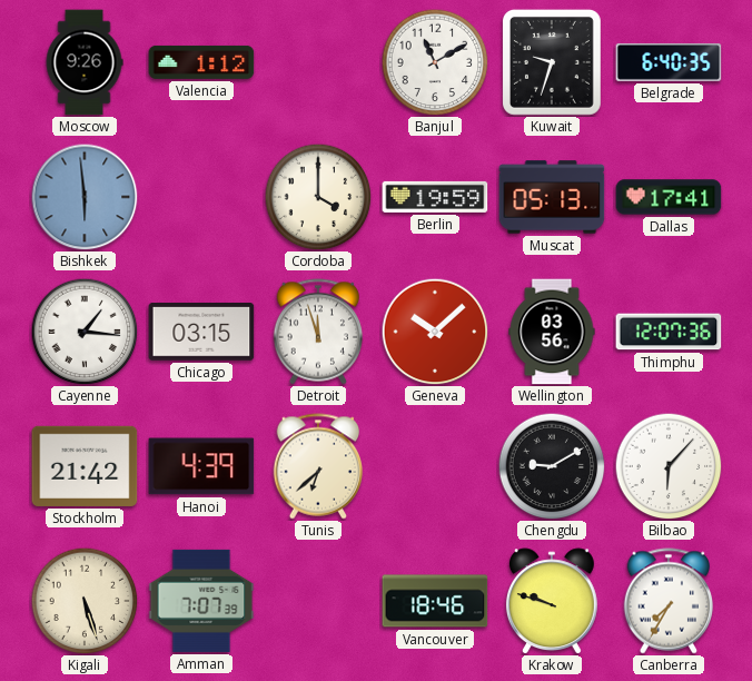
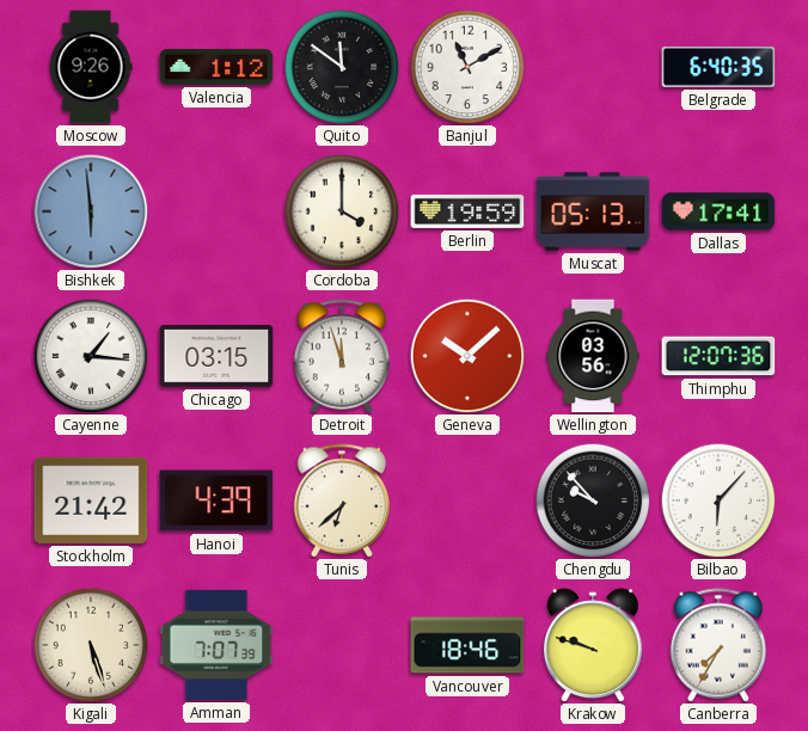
Quito: none -> 11:51 (342, 67)
Kuwait: 9:33 -> none (552, 62)
Chengdu: 9:10 -> 9:53 (593, 500)
